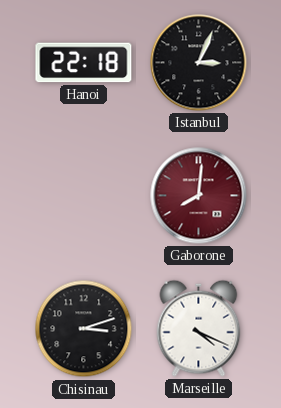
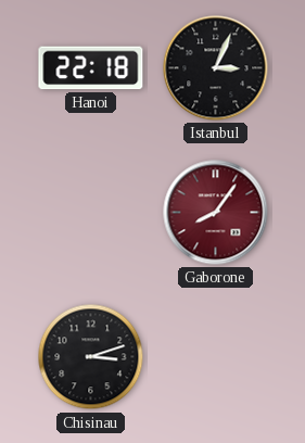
Gaborone: 8:01 -> 8:06 (216, 213)
Marseille: 4:19 -> none (199, 328)
